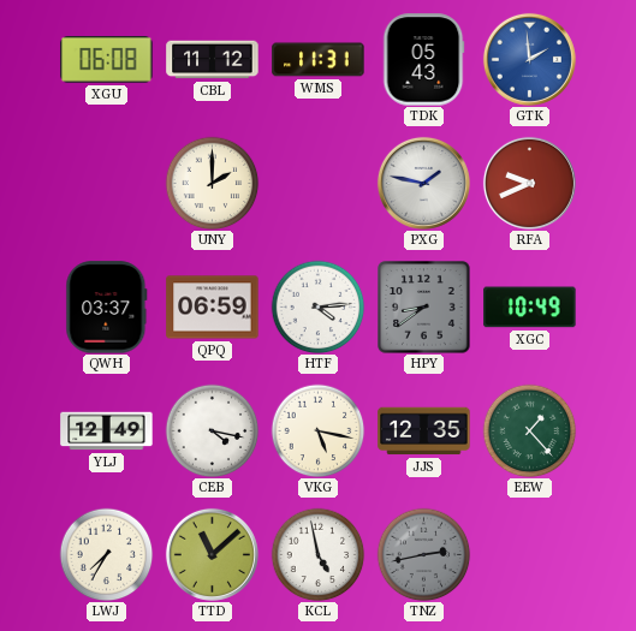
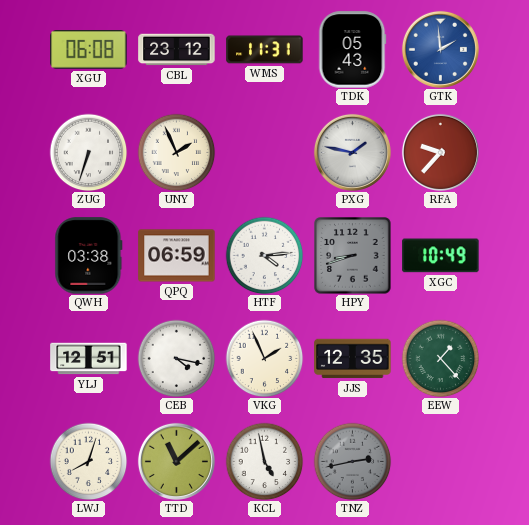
CBL: 11:12 -> 23:12 (177, 50)
ZUG: none -> 6:33 (88, 152)
UNY: 2:00 -> 1:56 (176, 152)
RFA: 9:41 -> 9:37 (440, 152)
QWH: 03:37 -> 03:38 (89, 256)
HPY: 8:39 -> 8:42 (353, 256)
YLJ: 12:49 -> 12:51 (89, 359)
VKG: 5:17 -> 1:56 (264, 358)
LWJ: 7:35 -> 8:03 (88, 461)
